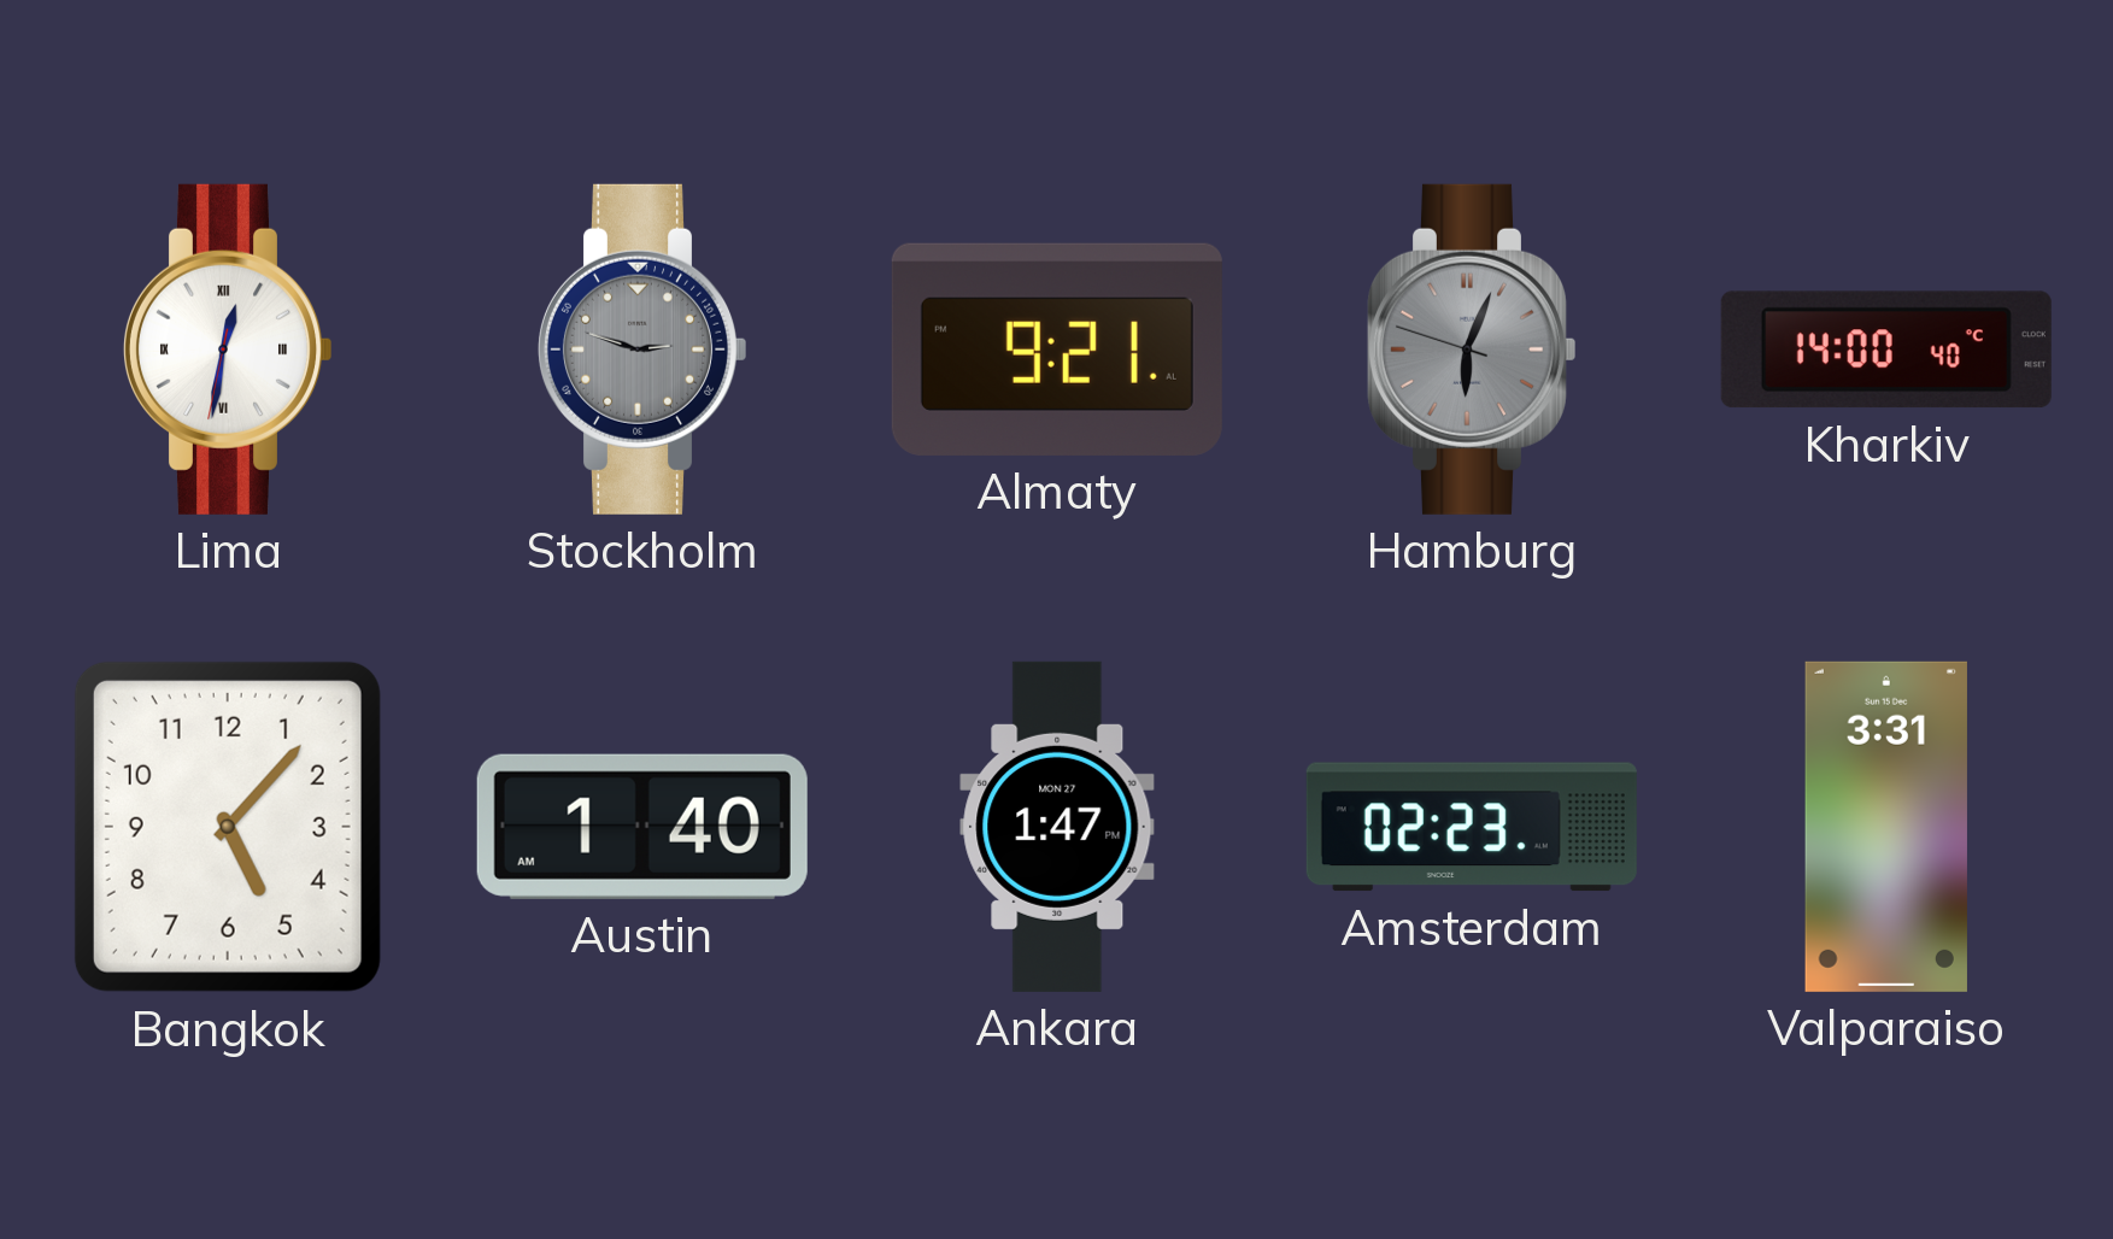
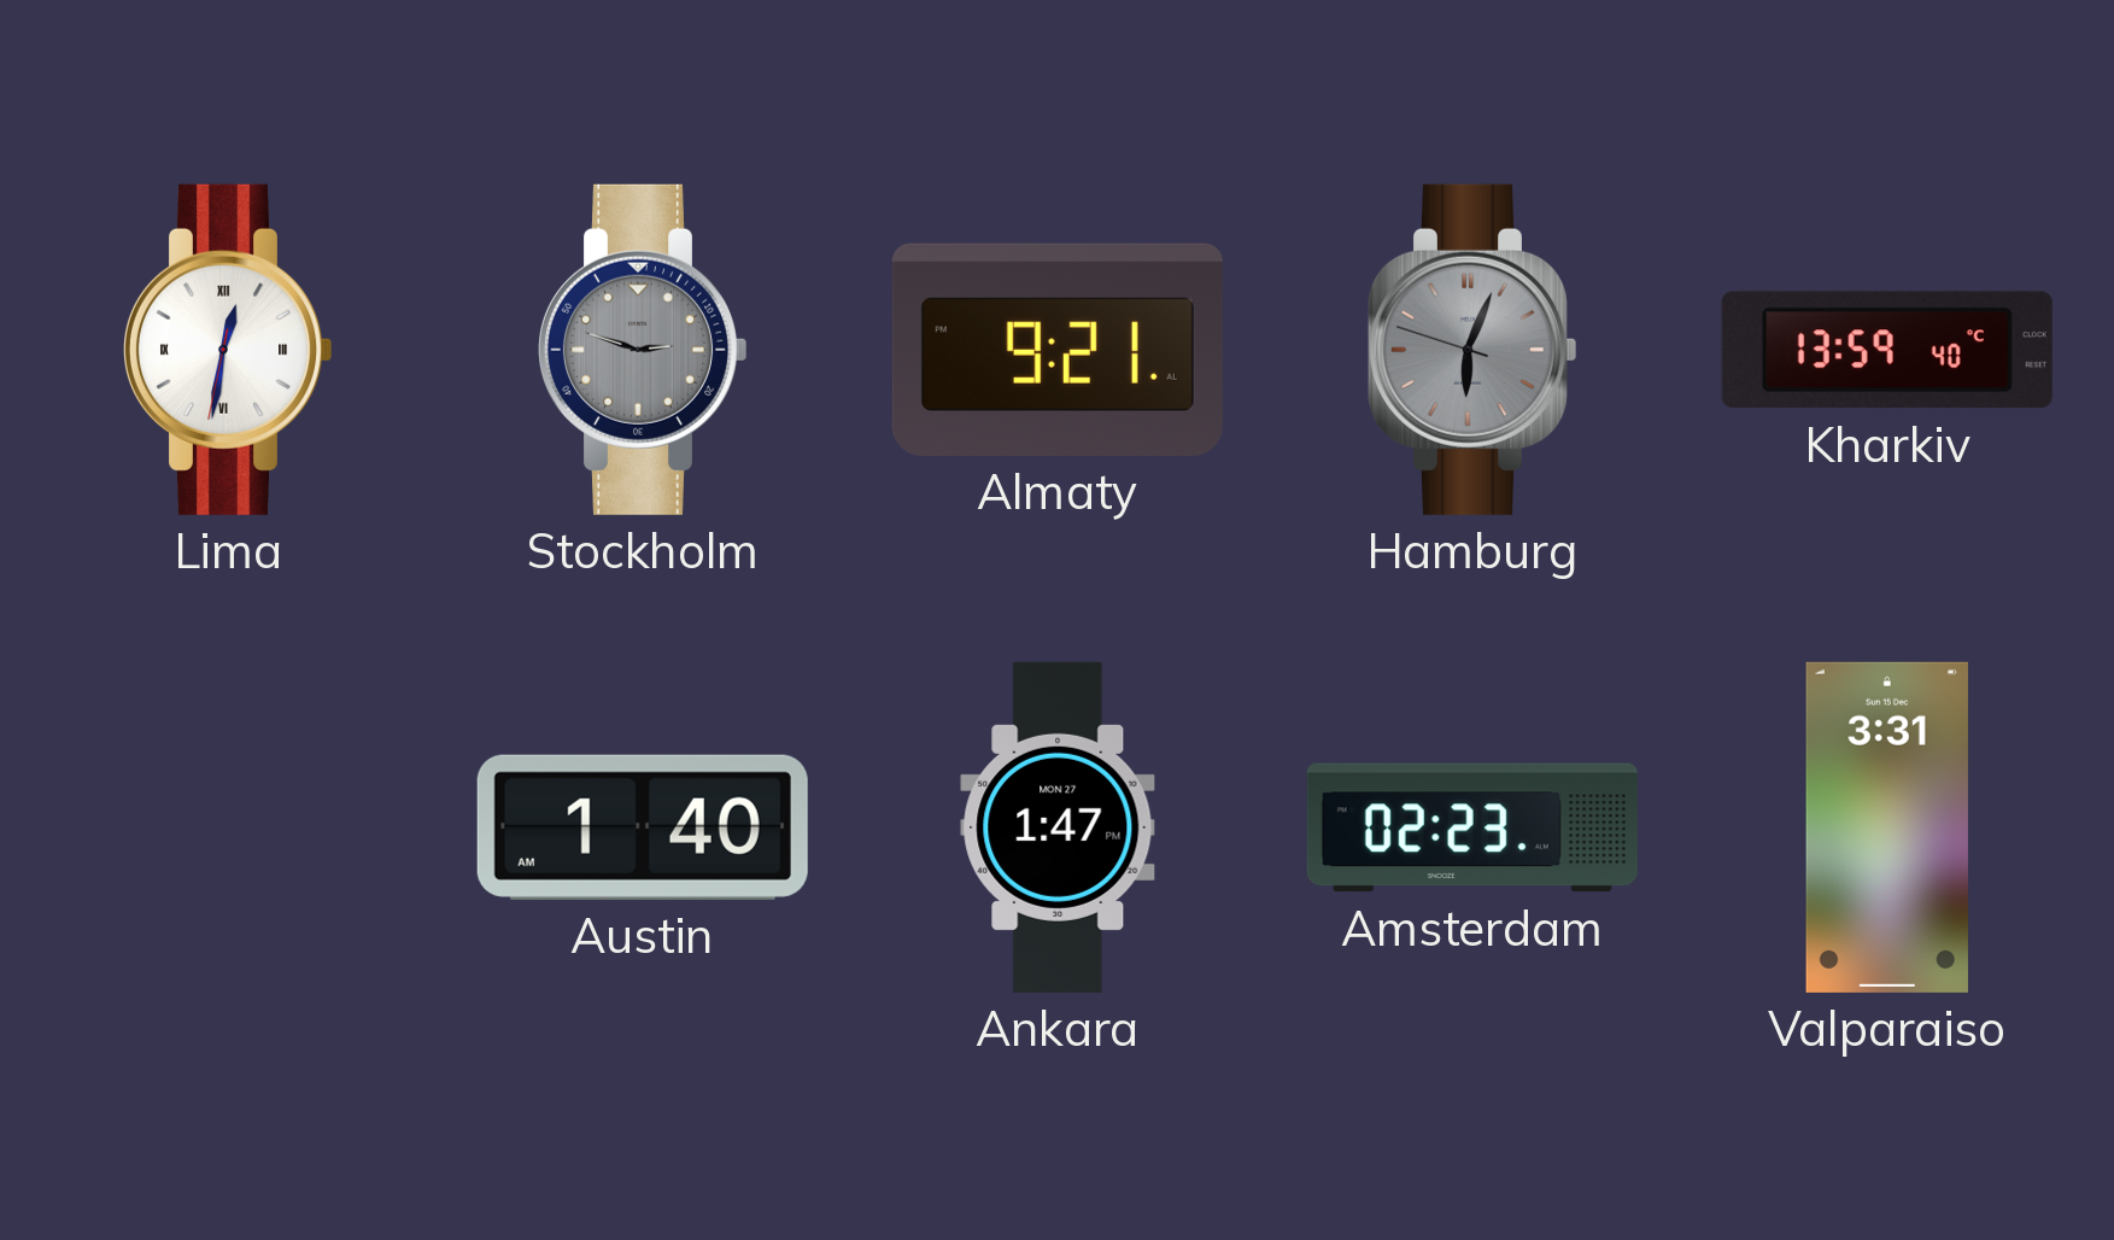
Kharkiv: 14:00 -> 13:59 (1887, 350)
Bangkok: 5:07 -> none (228, 827)
